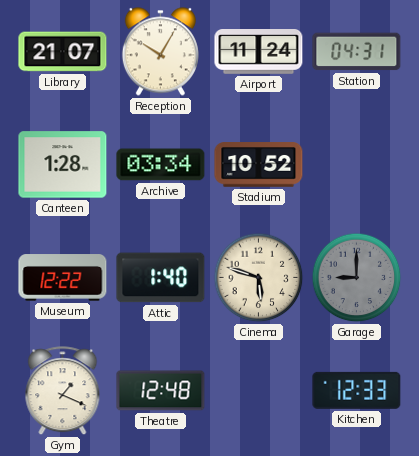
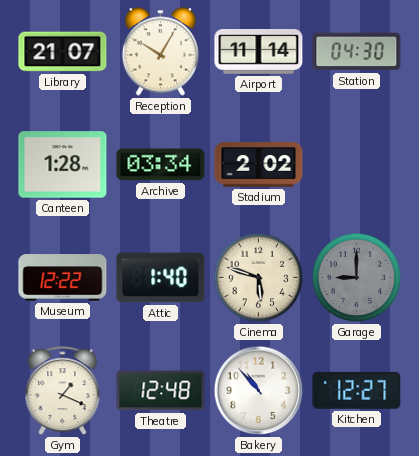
Airport: 11:24 -> 11:14 (259, 52)
Station: 04:31 -> 04:30 (357, 52)
Stadium: 10:52 -> 2:02 (259, 165)
Bakery: none -> 10:53 (259, 391)
Kitchen: 12:33 -> 12:27 (357, 390)
